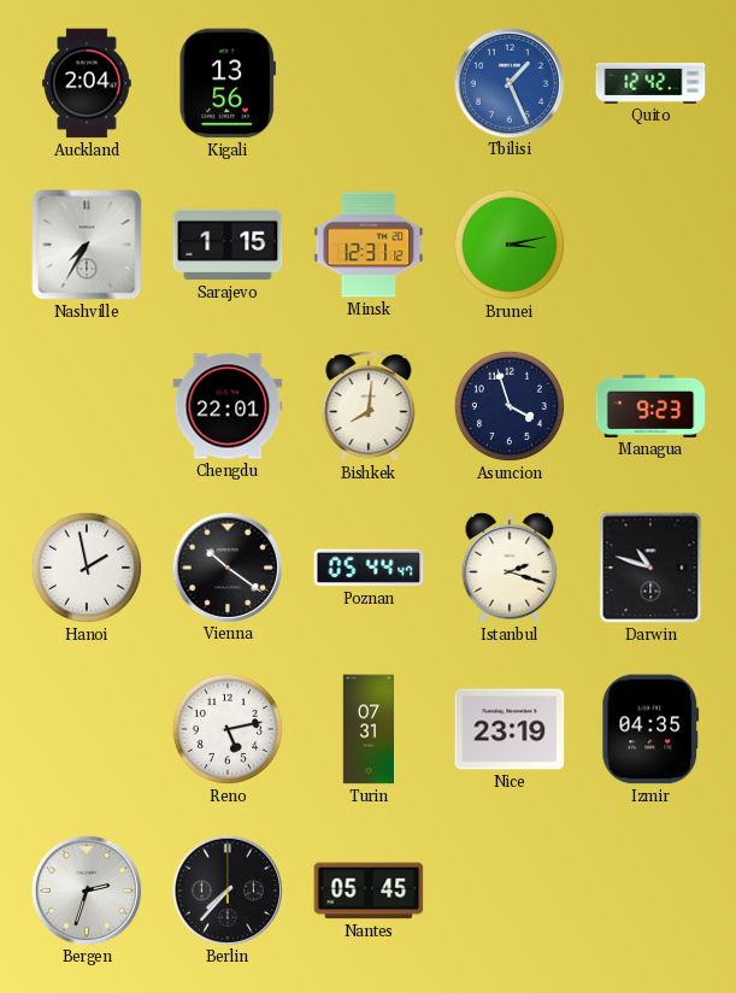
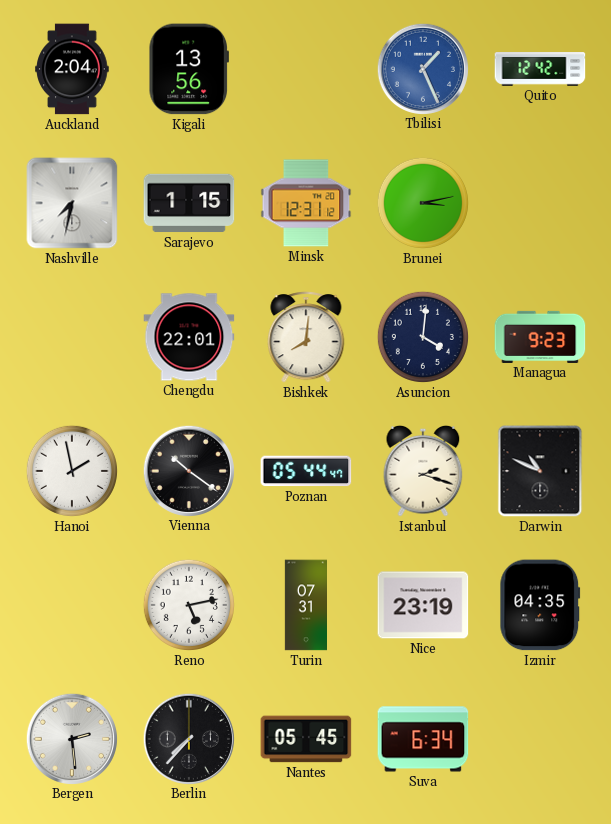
Nashville: 7:35 -> 7:32 (72, 203)
Asuncion: 3:57 -> 4:01 (423, 337)
Darwin: 10:48 -> 10:49 (540, 471)
Bergen: 2:33 -> 2:29 (71, 738)
Suva: none -> 6:34 (423, 739)
